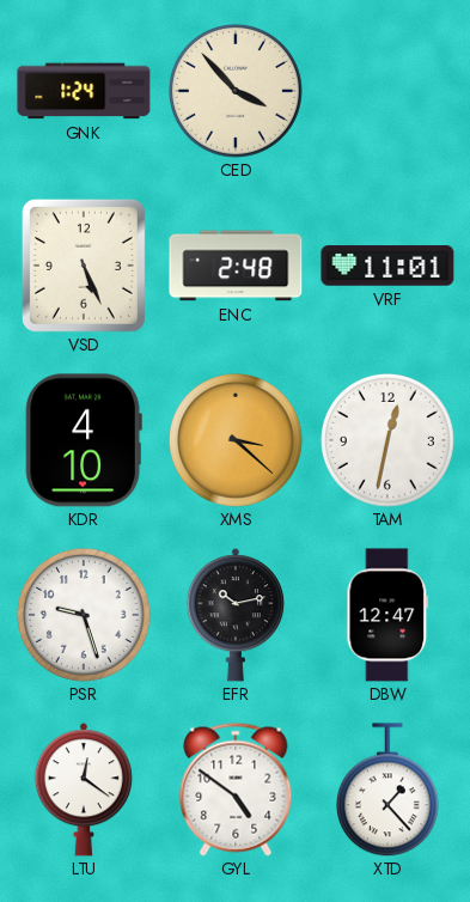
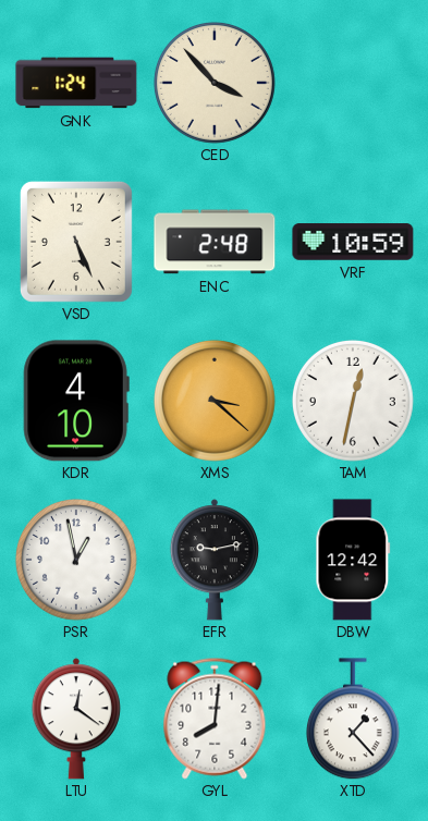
VRF: 11:01 -> 10:59 (353, 242)
PSR: 9:27 -> 12:58 (76, 560)
EFR: 10:13 -> 9:13 (215, 560)
DBW: 12:47 -> 12:42 (353, 560)
GYL: 4:51 -> 8:01 (215, 719)
